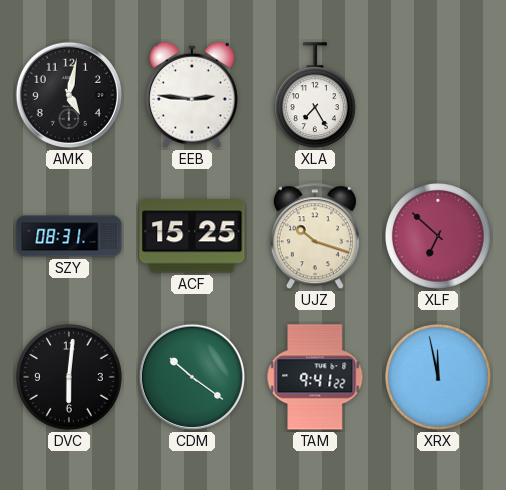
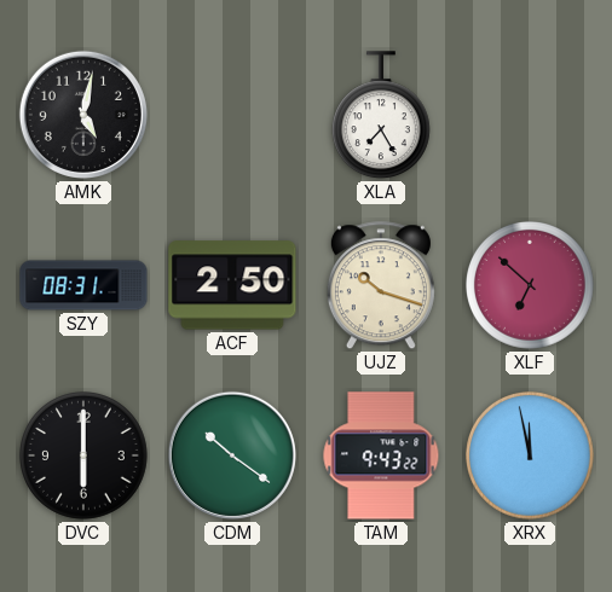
EEB: 2:46 -> none (192, 95)
ACF: 15:25 -> 2:50 (232, 285)
DVC: 6:01 -> 6:00 (85, 457)
TAM: 9:41 -> 9:43 (381, 455)
